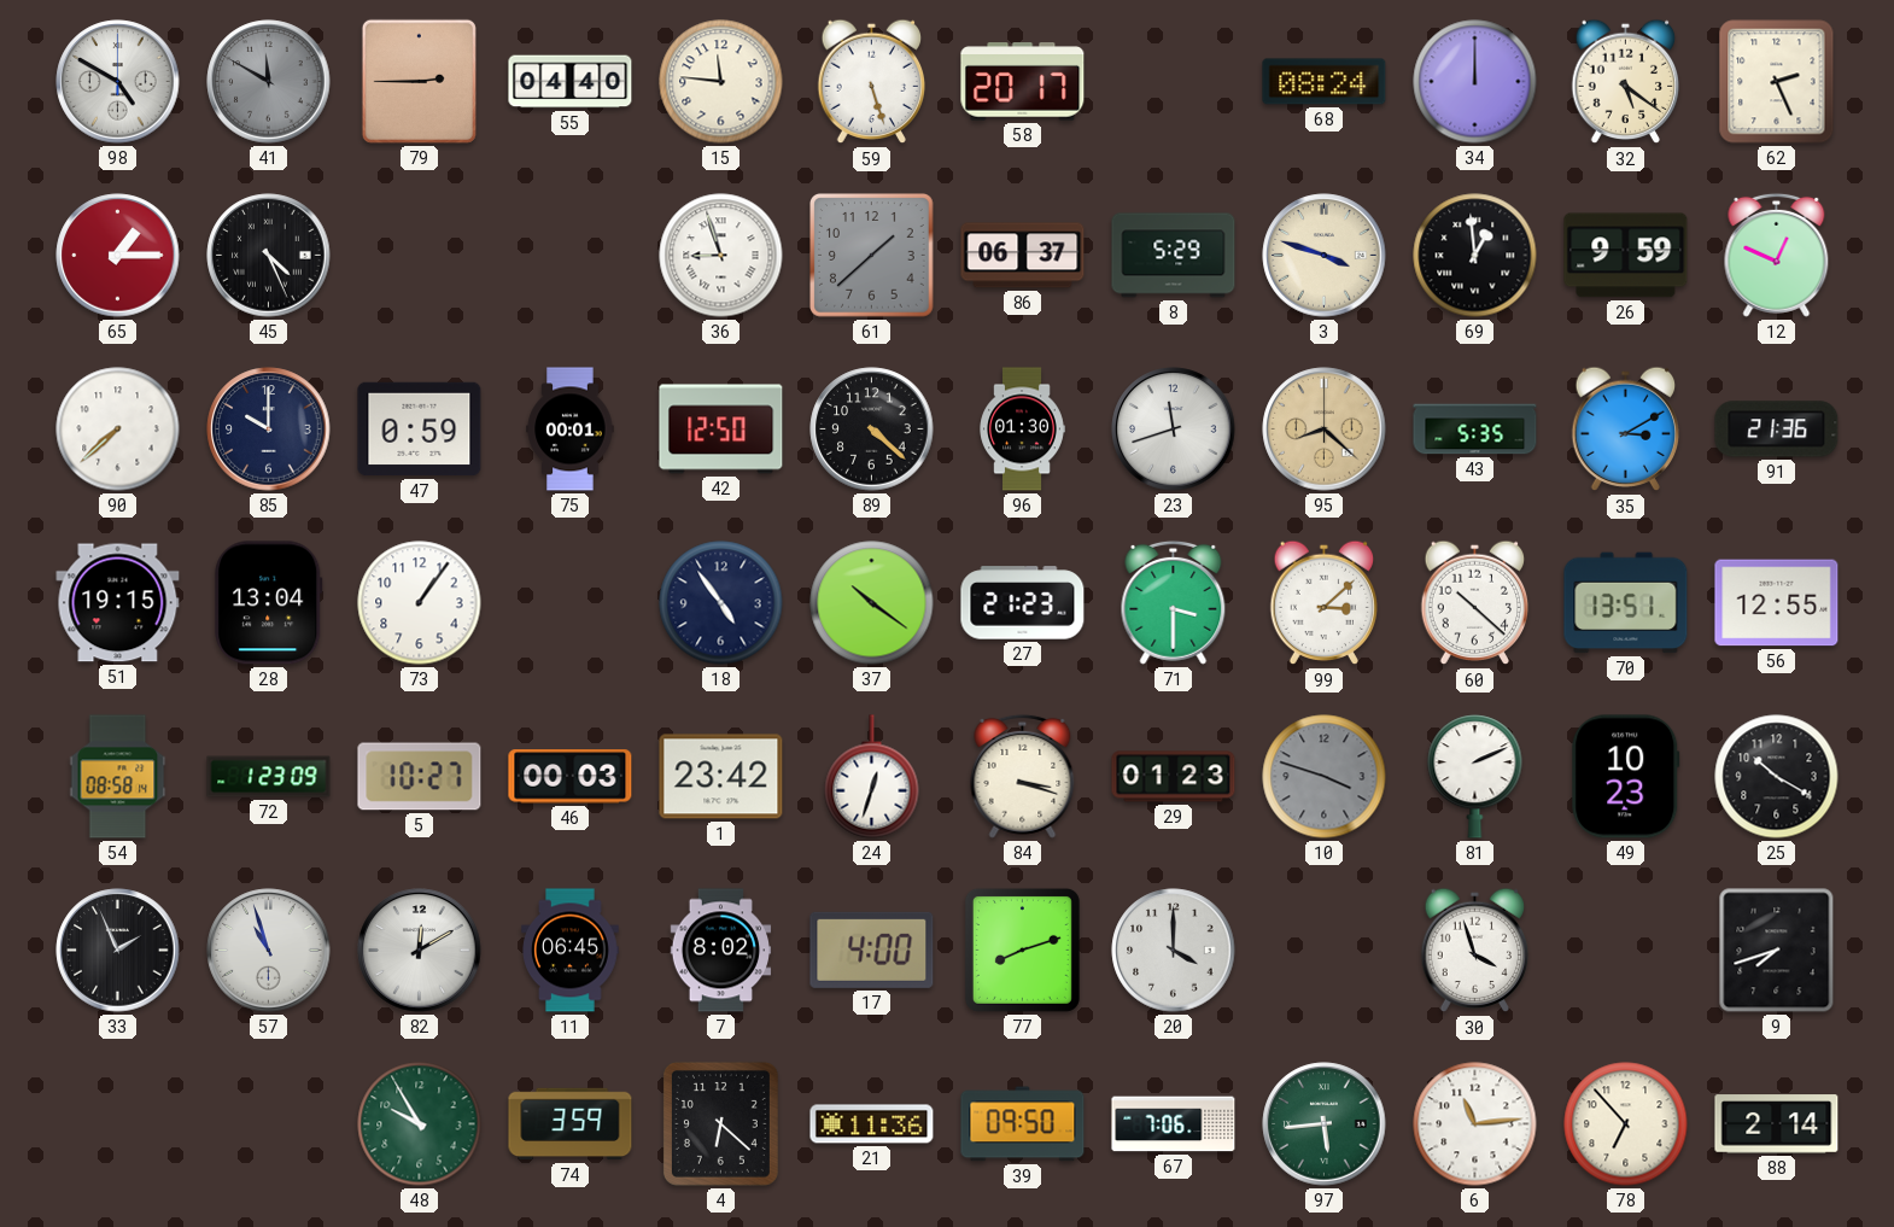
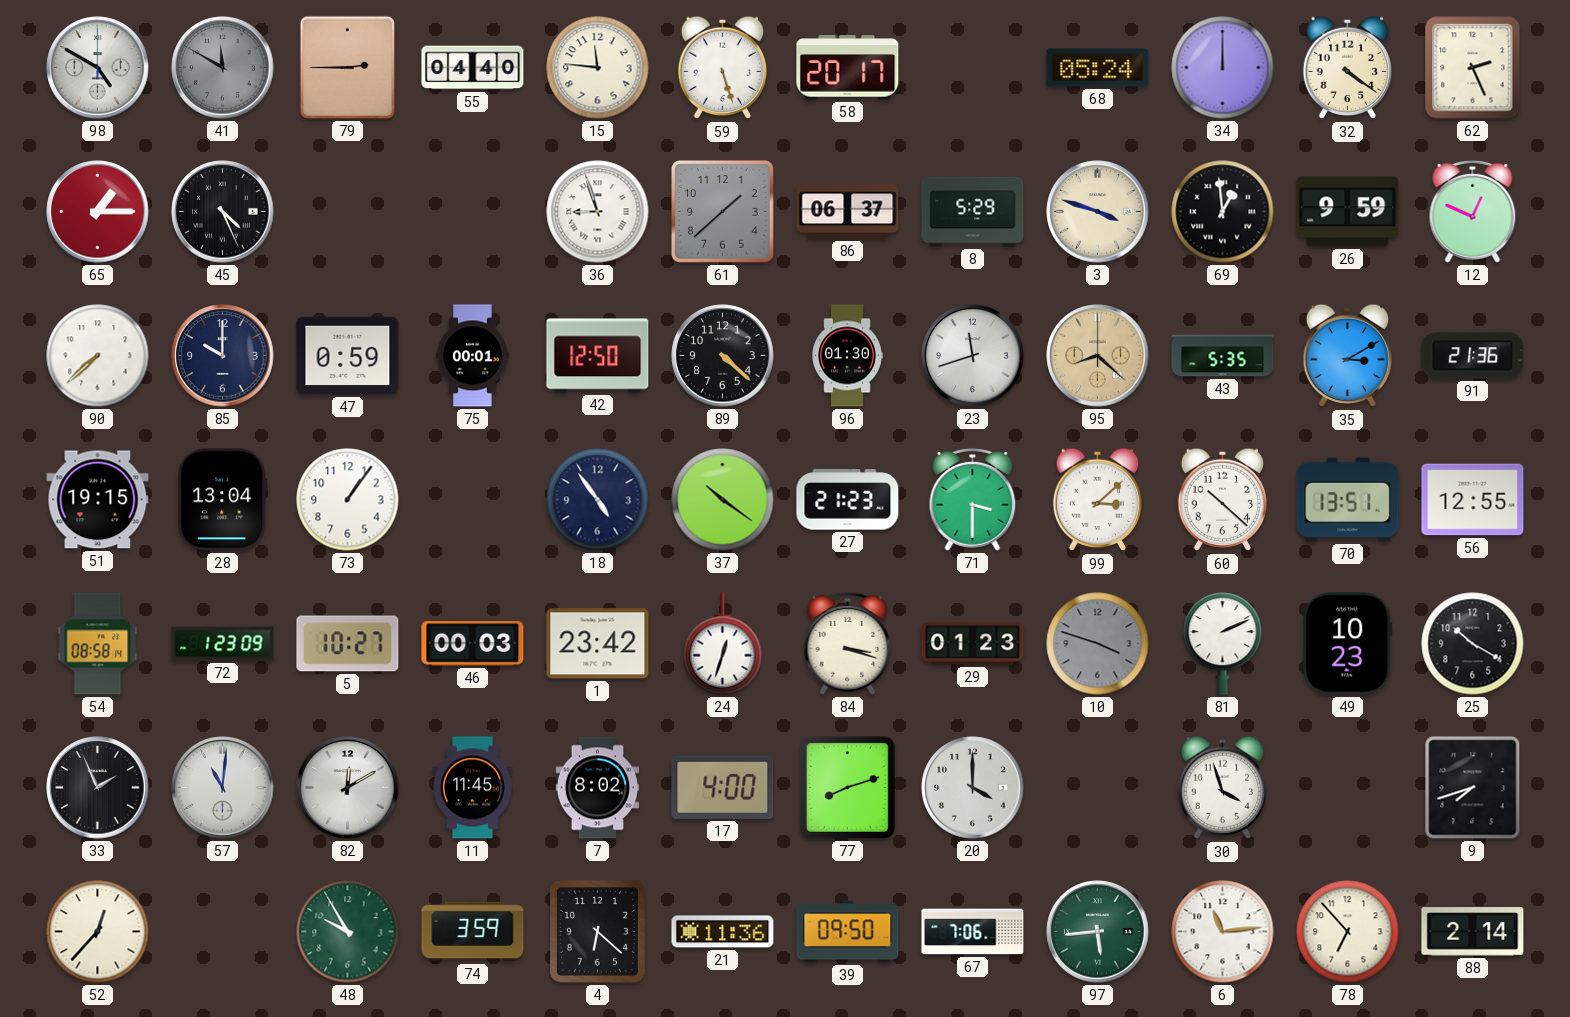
68: 08:24 -> 05:24 (1098, 68)
32: 5:21 -> 4:21 (1348, 68)
57: 10:57 -> 11:01 (223, 788)
11: 06:45 -> 11:45 (473, 788)
52: none -> 12:37 (98, 932)
